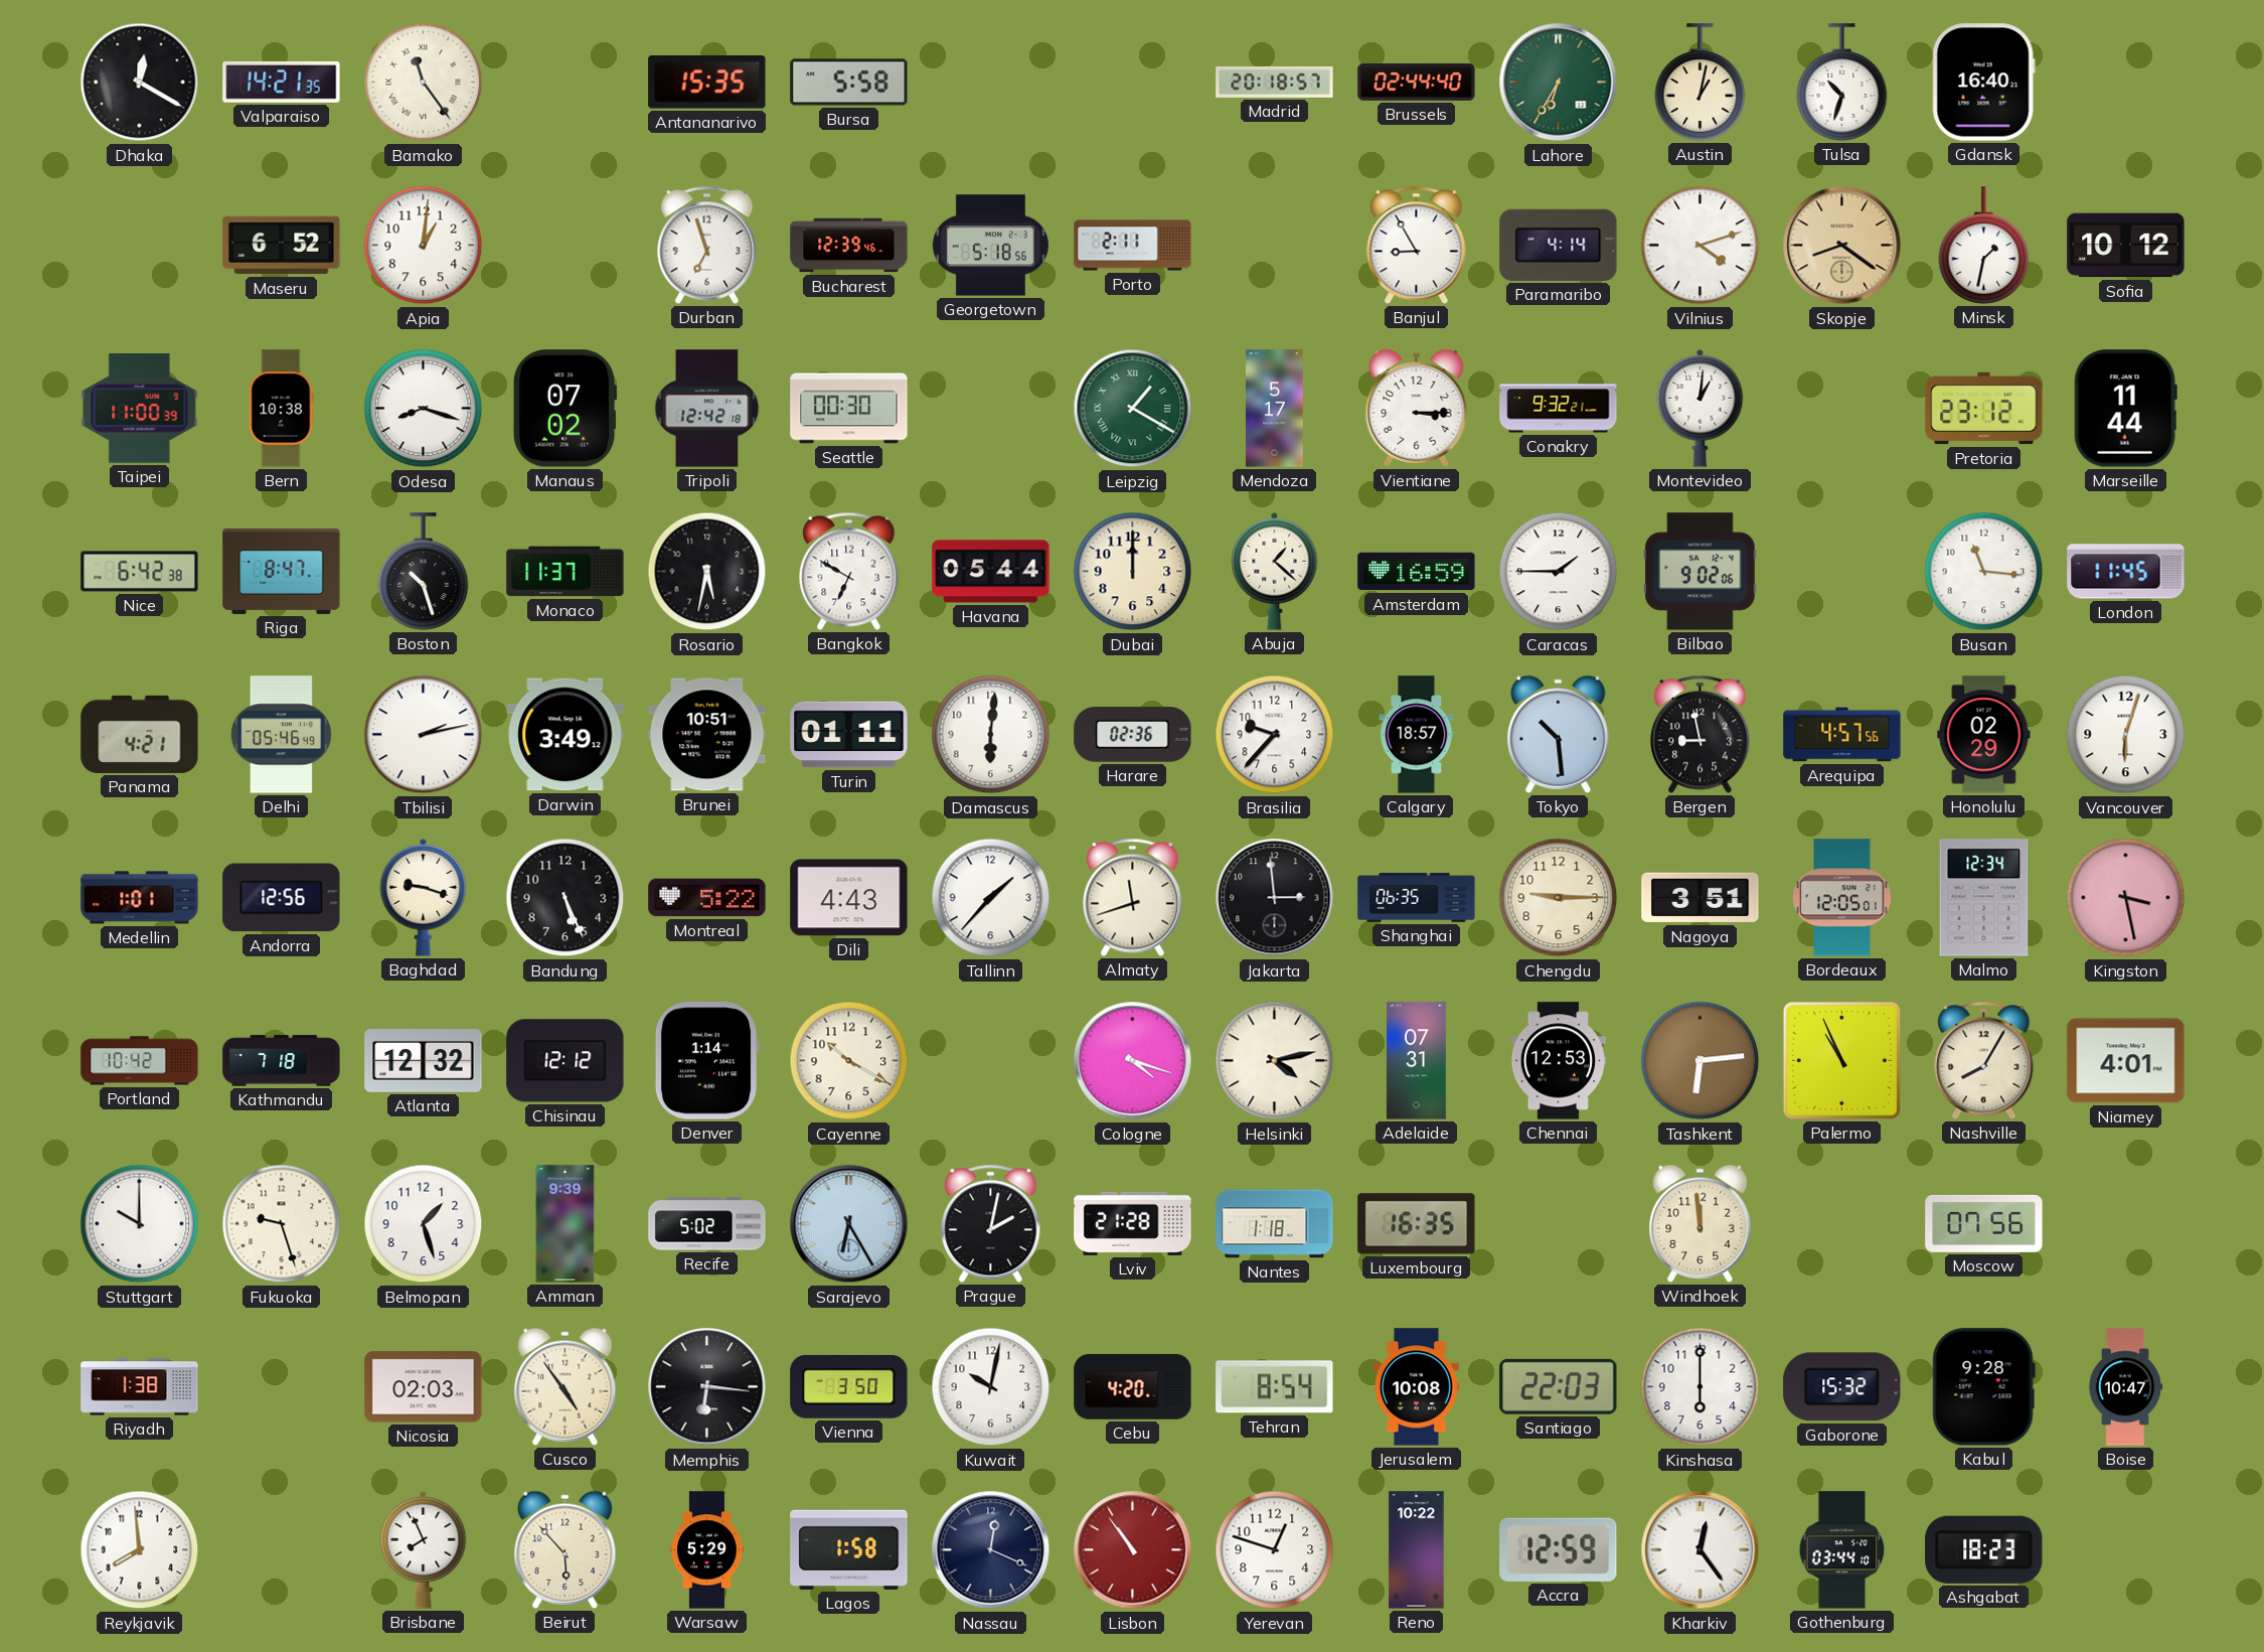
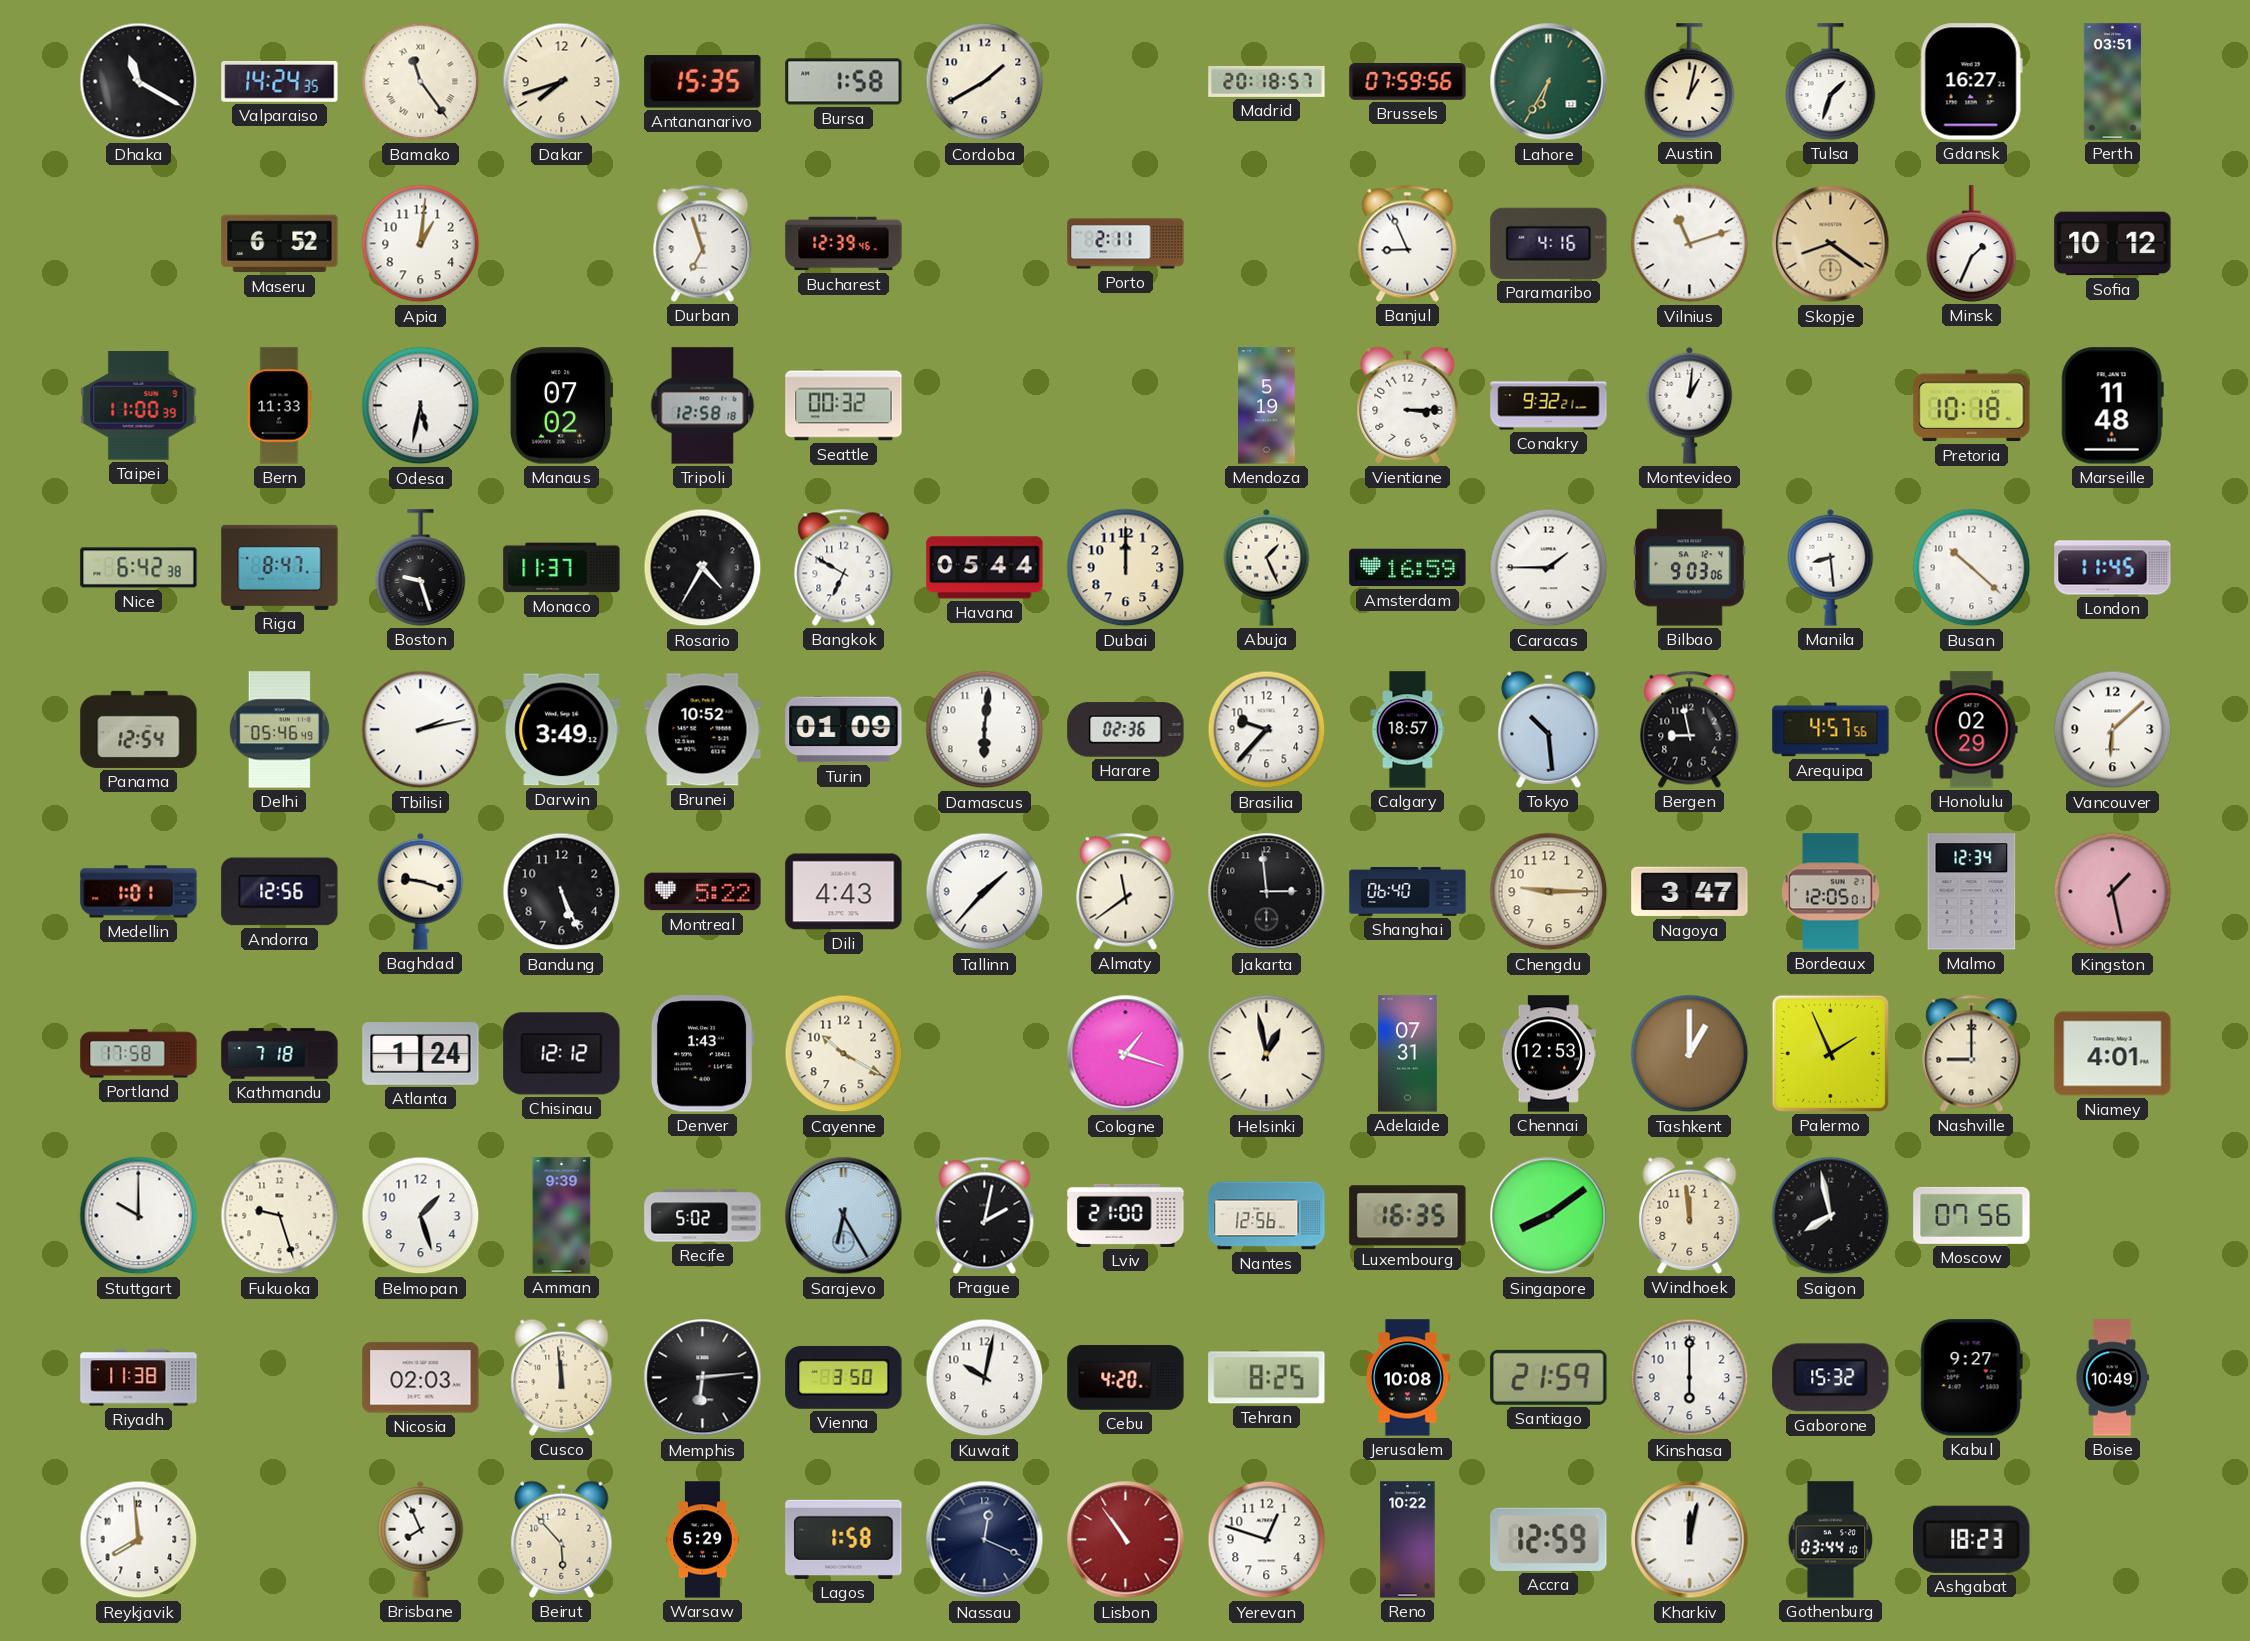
Dhaka: 12:20 -> 11:20 (139, 82)
Valparaiso: 14:21 -> 14:24 (280, 82)
Dakar: none -> 7:42 (562, 82)
Bursa: 5:58 -> 1:58 (844, 82)
Cordoba: none -> 1:40 (985, 82)
Brussels: 02:44 -> 07:59 (1408, 82)
Tulsa: 10:33 -> 1:33 (1831, 82)
Gdansk: 16:40 -> 16:27 (1971, 82)
Perth: none -> 03:51 (2113, 82)
Georgetown: 5:18 -> none (990, 246)
Banjul: 8:55 -> 8:56 (1408, 243)
Paramaribo: 4:14 -> 4:16 (1549, 243)
Vilnius: 4:12 -> 11:12 (1690, 244)
Minsk: 1:32 -> 1:34 (1972, 244)
Bern: 10:38 -> 11:33 (280, 406)
Odesa: 8:18 -> 5:32 (421, 406)
Tripoli: 12:42 -> 12:58 (703, 406)
Seattle: 00:30 -> 00:32 (844, 406)
Leipzig: 1:20 -> none (1133, 409)
Mendoza: 5:17 -> 5:19 (1267, 406)
Pretoria: 23:12 -> 10:18 (1972, 406)
Marseille: 11:44 -> 11:48 (2112, 406)
Boston: 10:27 -> 9:27 (421, 568)
Rosario: 5:32 -> 4:35 (703, 568)
Abuja: 1:22 -> 1:26 (1267, 567)
Bilbao: 9:02 -> 9:03 (1690, 568)
Manila: none -> 8:29 (1831, 567)
Busan: 11:16 -> 10:22 (1972, 568)
Panama: 4:21 -> 12:54 (139, 729)
Brunei: 10:51 -> 10:52 (703, 730)
Turin: 01:11 -> 01:09 (844, 730)
Vancouver: 6:03 -> 6:08 (2113, 730)
Almaty: 11:42 -> 11:39 (1126, 891)
Shanghai: 06:35 -> 06:40 (1408, 892)
Nagoya: 3:51 -> 3:47 (1690, 892)
Kingston: 3:28 -> 1:28 (2113, 892)
Portland: 10:42 -> 17:58 (139, 1054)
Atlanta: 12:32 -> 1:24 (421, 1054)
Denver: 1:14 -> 1:43 (702, 1054)
Cologne: 4:18 -> 1:18 (1126, 1054)
Helsinki: 4:13 -> 12:58 (1267, 1054)
Tashkent: 6:14 -> 1:00 (1690, 1054)
Palermo: 10:56 -> 1:56 (1830, 1053)
Nashville: 8:05 -> 9:00 (1972, 1053)
Lviv: 21:28 -> 21:00 (1126, 1215)
Nantes: 1:18 -> 12:56 (1267, 1216)
Singapore: none -> 8:09 (1549, 1216)
Saigon: none -> 7:58 (1831, 1216)
Riyadh: 1:38 -> 11:38 (139, 1378)
Cusco: 4:54 -> 11:59 (562, 1377)
Memphis: 6:16 -> 6:14 (703, 1378)
Tehran: 8:54 -> 8:25 (1267, 1378)
Santiago: 22:03 -> 21:59 (1549, 1377)
Kabul: 9:28 -> 9:27 (1971, 1378)
Boise: 10:47 -> 10:49 (2112, 1378)
Kharkiv: 12:24 -> 12:02 (1690, 1540)
